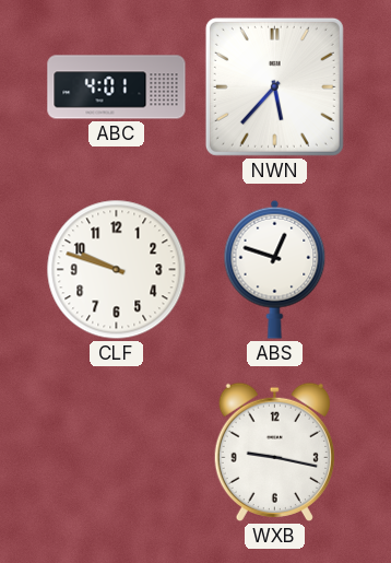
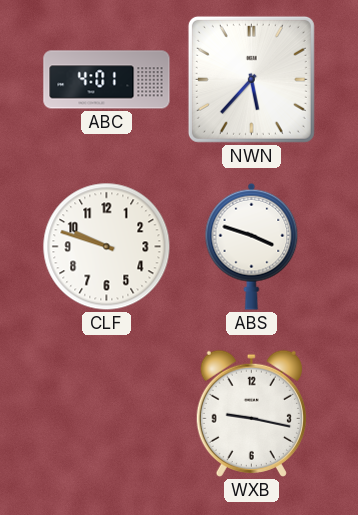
ABS: 12:48 -> 3:48 (252, 246)
